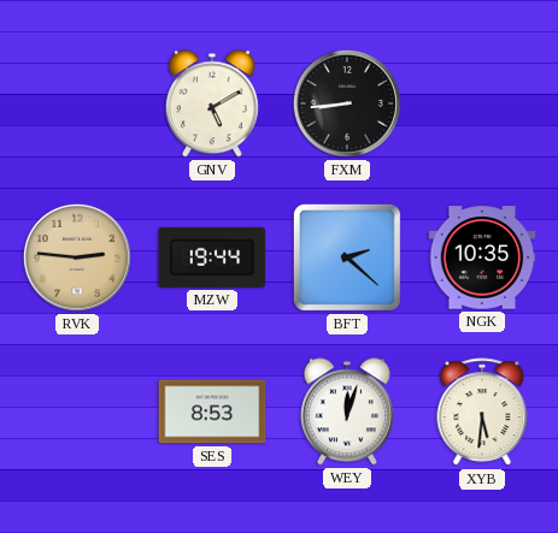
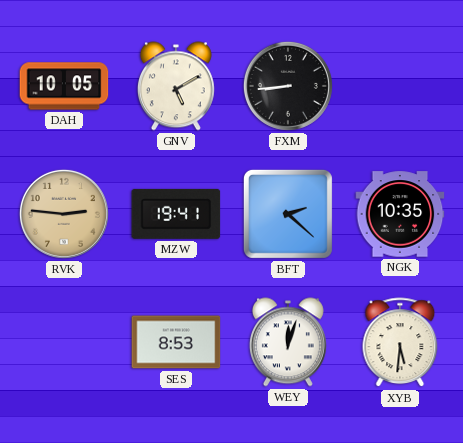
DAH: none -> 10:05 (64, 86)
MZW: 19:44 -> 19:41 (176, 214)
